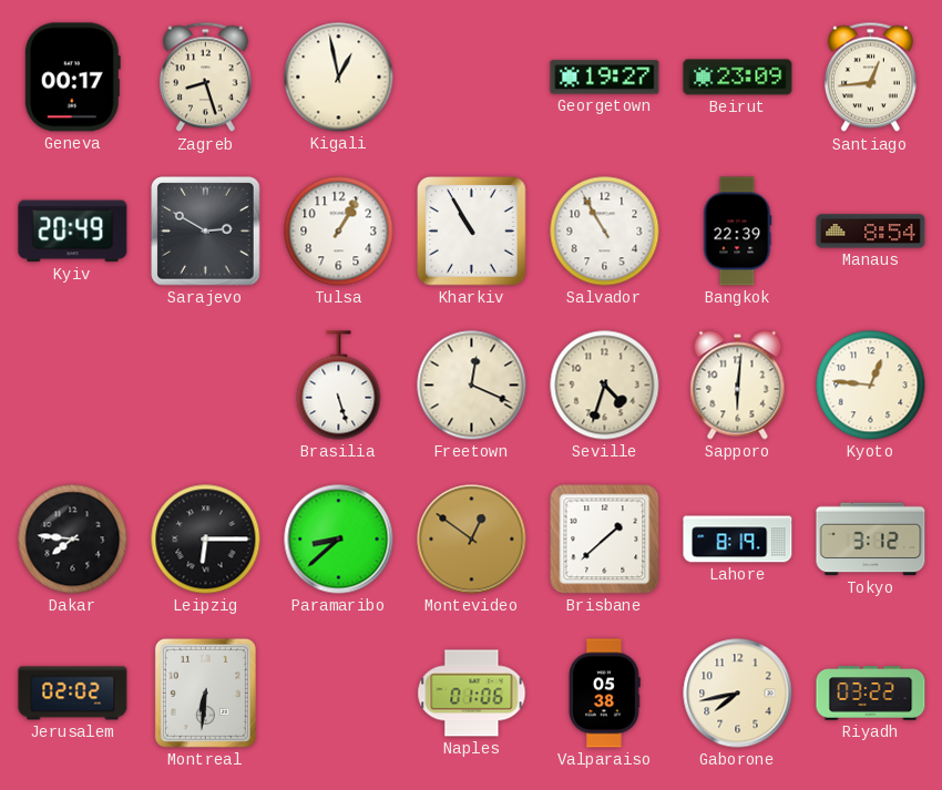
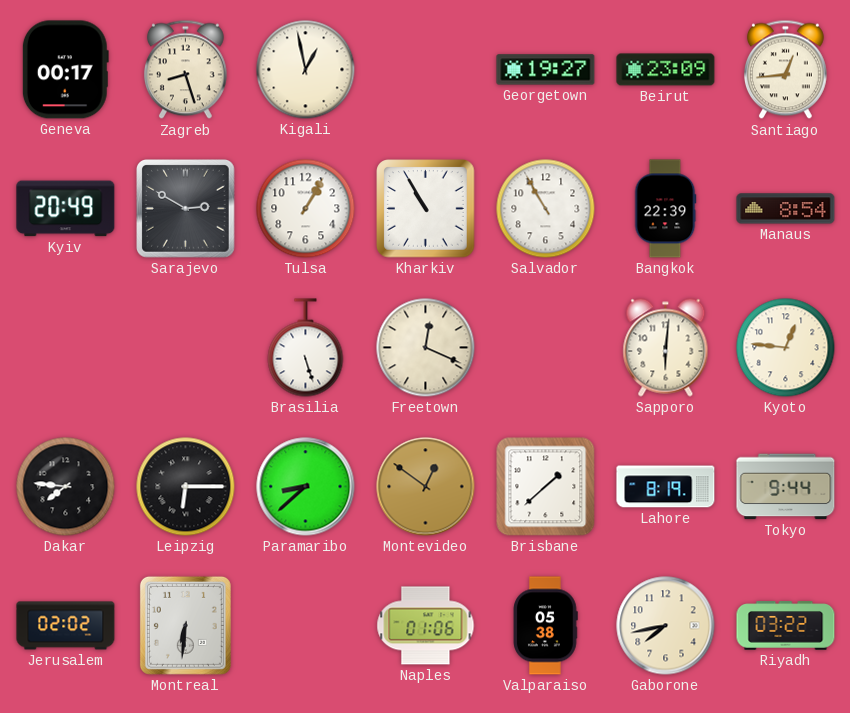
Seville: 4:33 -> none (605, 386)
Tokyo: 3:12 -> 9:44 (786, 487)
